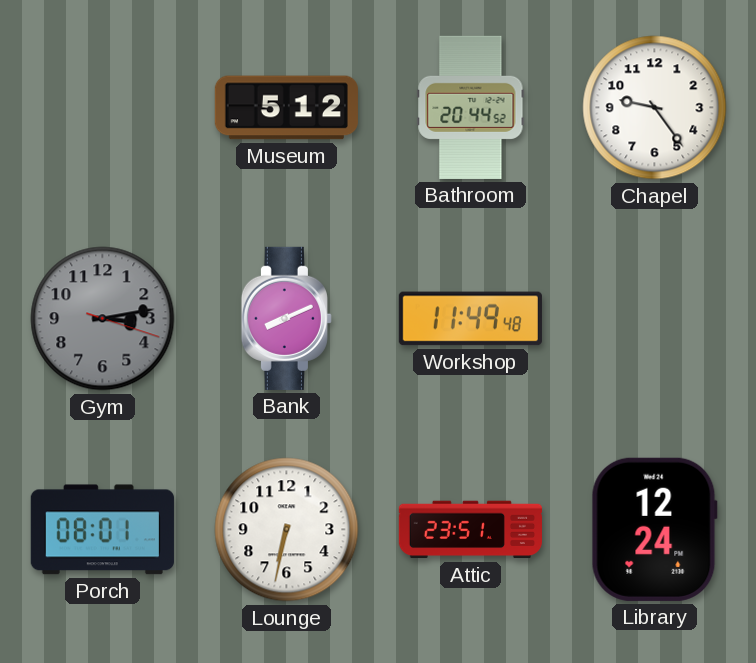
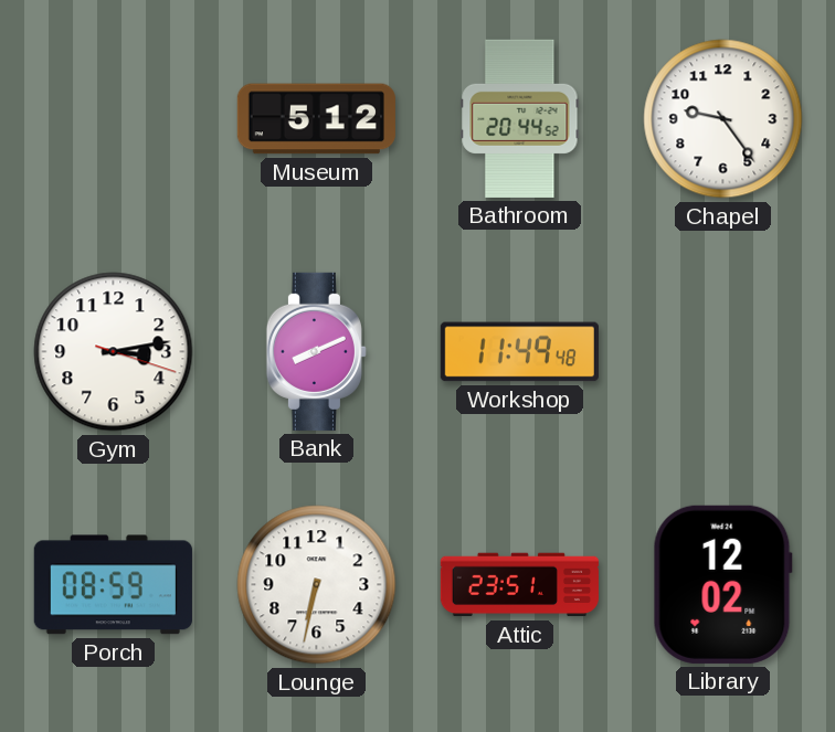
Gym dial: grey -> white (114, 352)
Porch: 08:01 -> 08:59 (113, 585)
Library: 12:24 -> 12:02 (722, 584)
